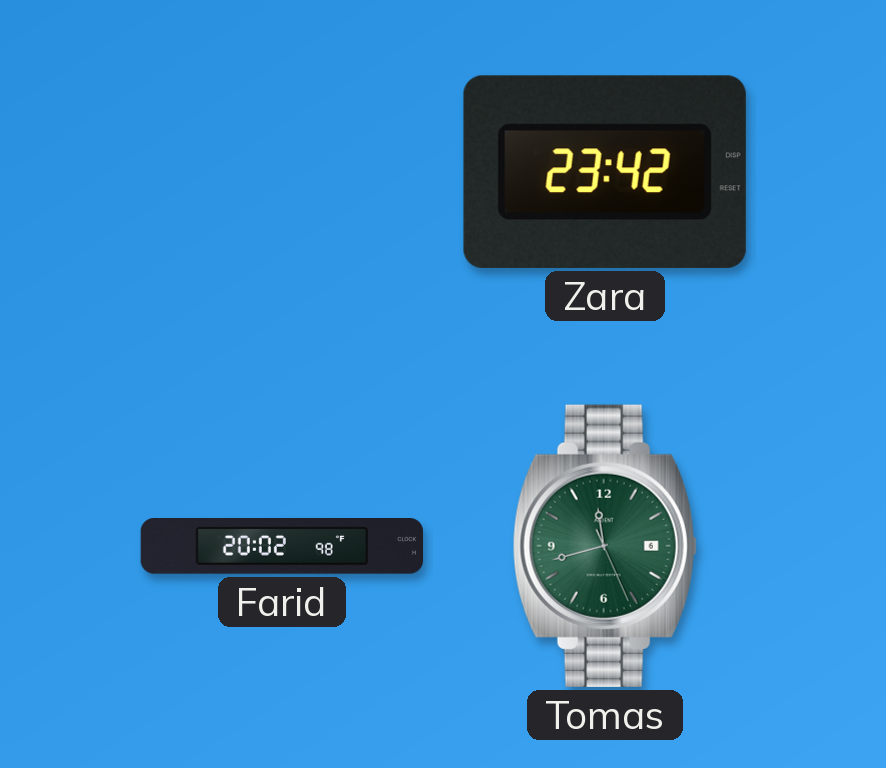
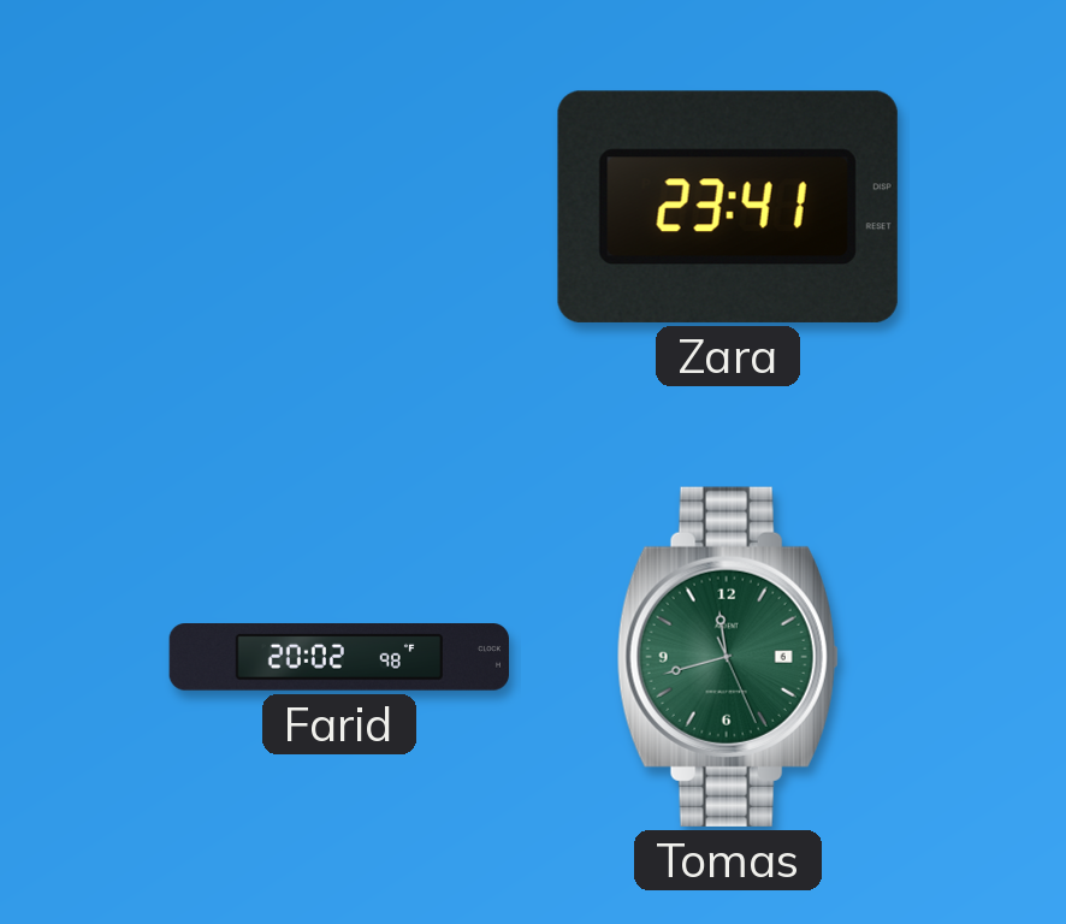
Zara: 23:42 -> 23:41 (728, 207)
